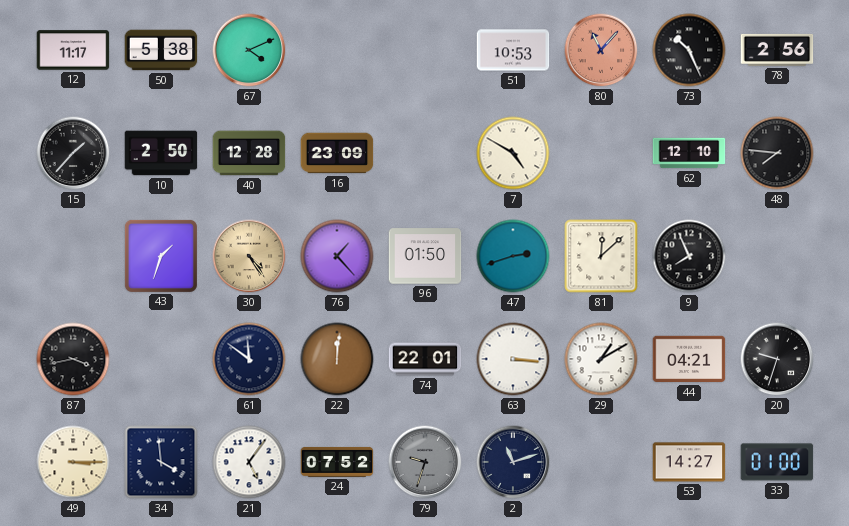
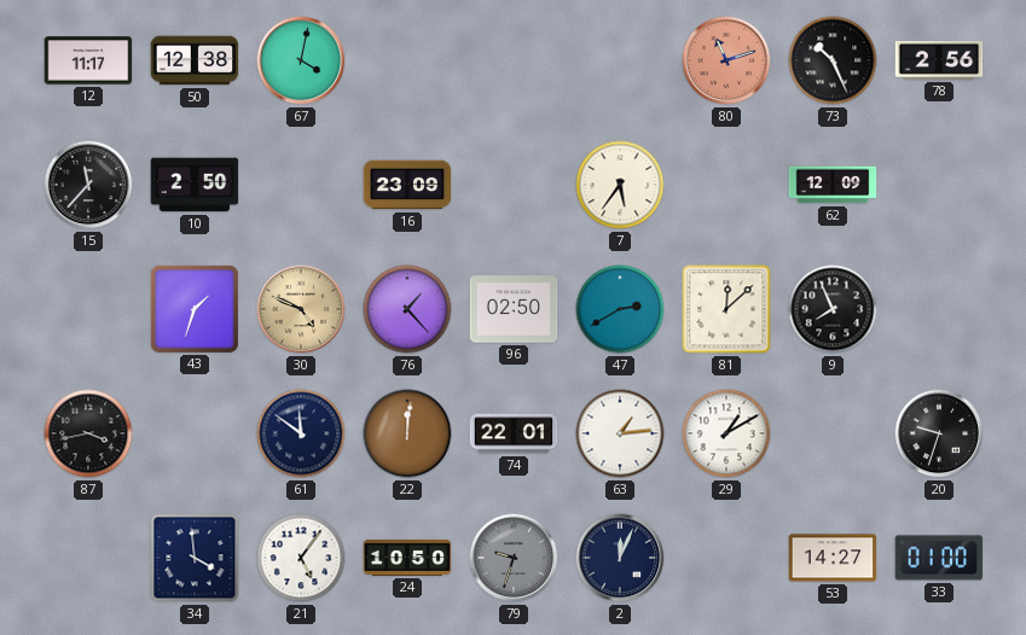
50: 5:38 -> 12:38 (195, 60)
67: 4:11 -> 4:02 (301, 60)
51: 10:53 -> none (513, 50)
80: 11:07 -> 11:12 (726, 60)
15: 1:37 -> 11:37 (88, 185)
40: 12:28 -> none (249, 153)
7: 4:50 -> 5:36 (620, 185)
62: 12:10 -> 12:09 (833, 185)
48: 7:46 -> none (777, 153)
30: 4:24 -> 4:49 (301, 309)
96: 01:50 -> 02:50 (514, 309)
47: 2:42 -> 2:40 (620, 309)
63: 3:16 -> 1:14 (620, 433)
44: 04:21 -> none (689, 359)
49: 3:15 -> none (73, 462)
24: 07:52 -> 10:50 (407, 558)
2: 11:12 -> 12:04 (620, 558)
